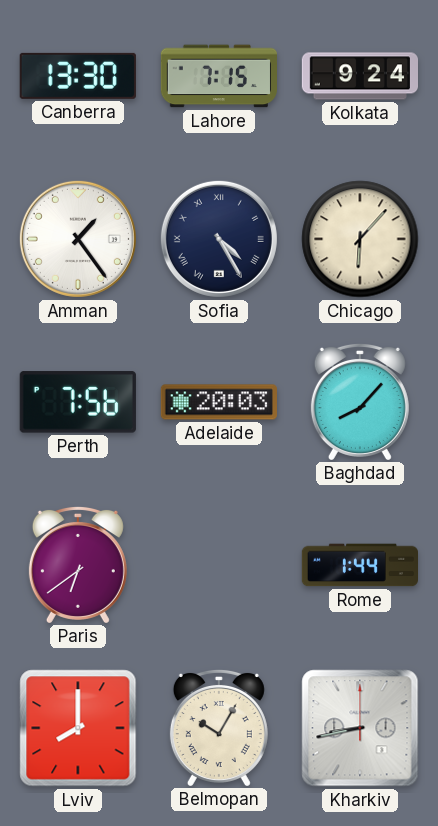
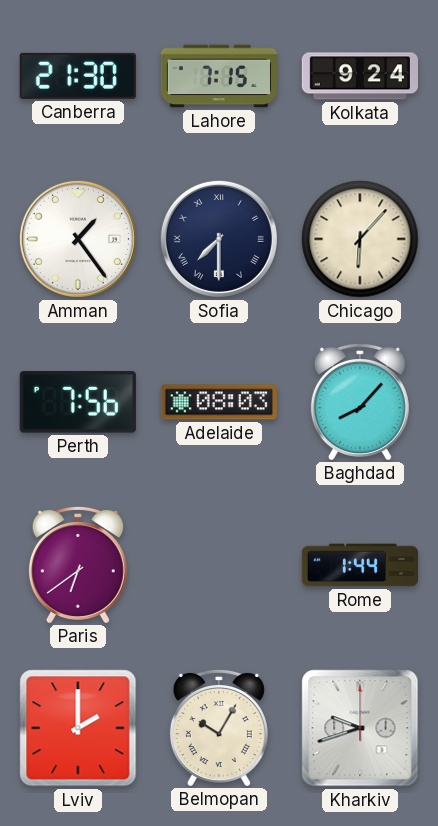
Canberra: 13:30 -> 21:30 (78, 76)
Sofia: 4:25 -> 7:30 (219, 239)
Adelaide: 20:03 -> 08:03 (219, 402)
Lviv: 8:00 -> 2:00 (78, 728)
Kharkiv: 8:43 -> 9:42 (360, 728)
